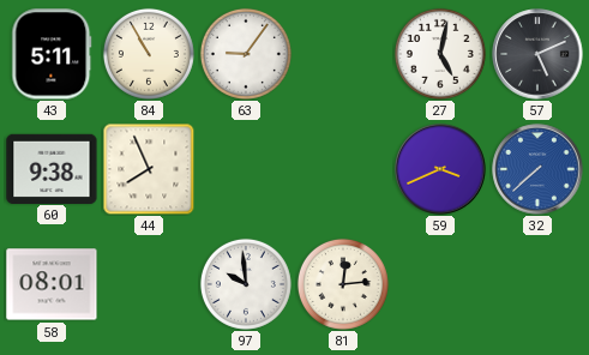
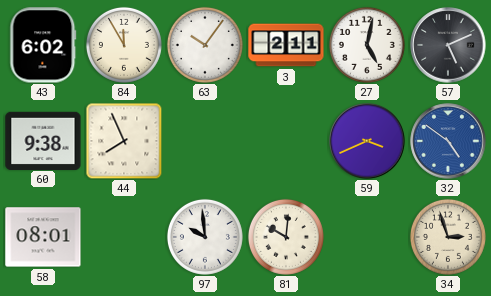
43: 5:11 -> 6:02 (43, 45)
84: 10:55 -> 11:55 (124, 45)
63: 9:06 -> 10:06 (205, 45)
3: none -> 2:11 (286, 45)
32: 7:38 -> 4:51 (448, 141)
81: 12:14 -> 10:01 (286, 237)
34: none -> 2:57 (448, 237)
